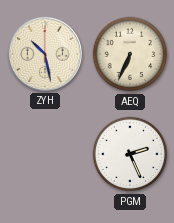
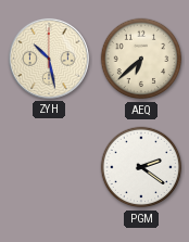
AEQ: 6:34 -> 6:38 (141, 59)
PGM: 2:26 -> 2:21 (141, 167)
